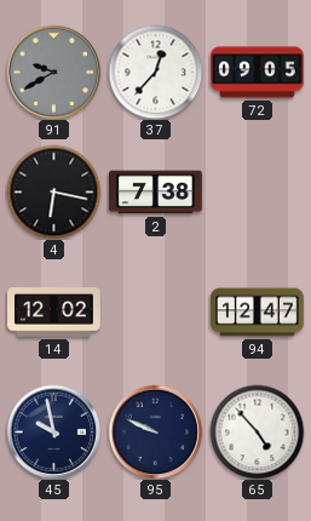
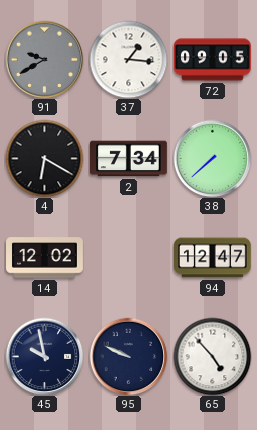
37: 12:37 -> 1:16 (128, 59)
4: 6:17 -> 6:20 (44, 158)
2: 7:38 -> 7:34 (129, 159)
38: none -> 7:38 (212, 158)
